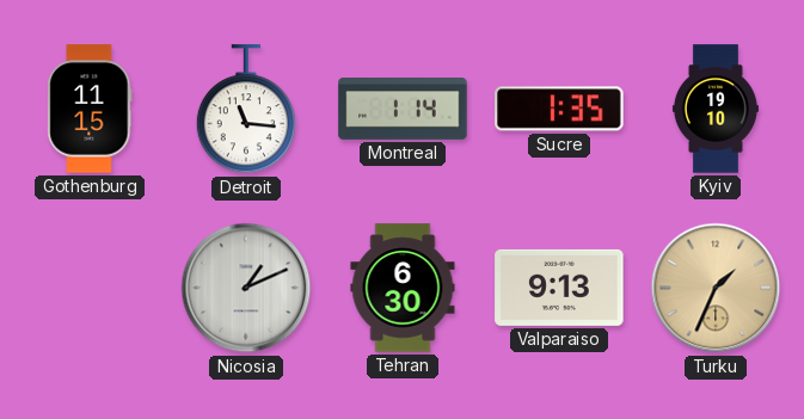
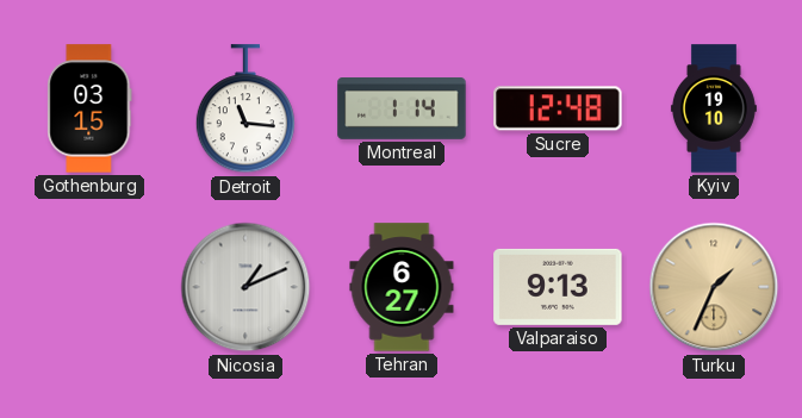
Gothenburg: 11:15 -> 03:15 (89, 108)
Sucre: 1:35 -> 12:48 (558, 108)
Tehran: 6:30 -> 6:27 (402, 287)
